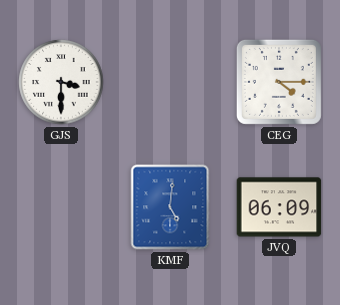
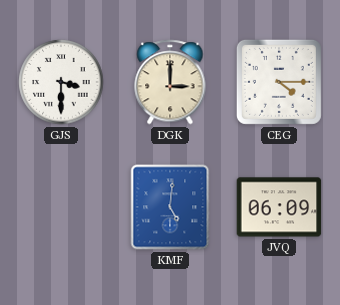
DGK: none -> 3:00 (170, 82)
